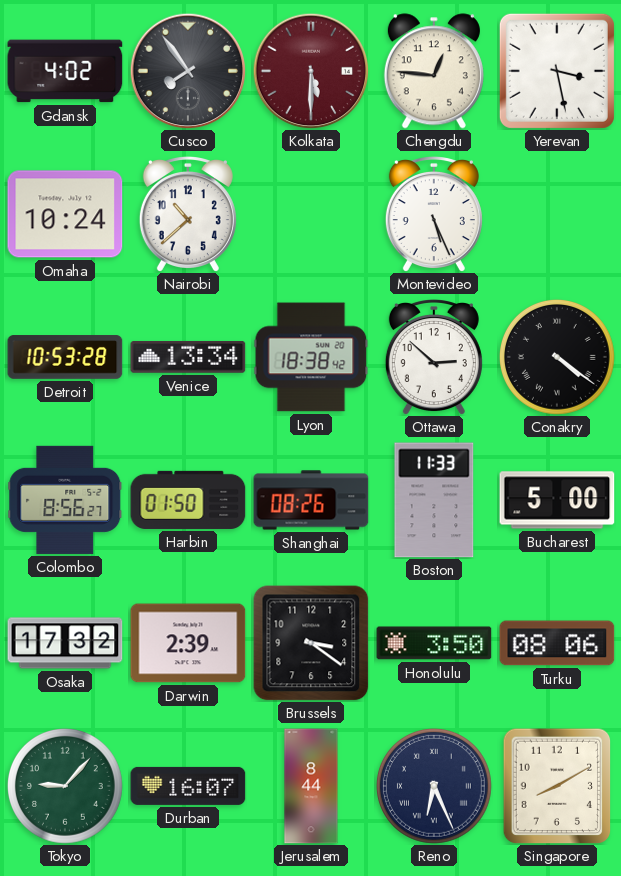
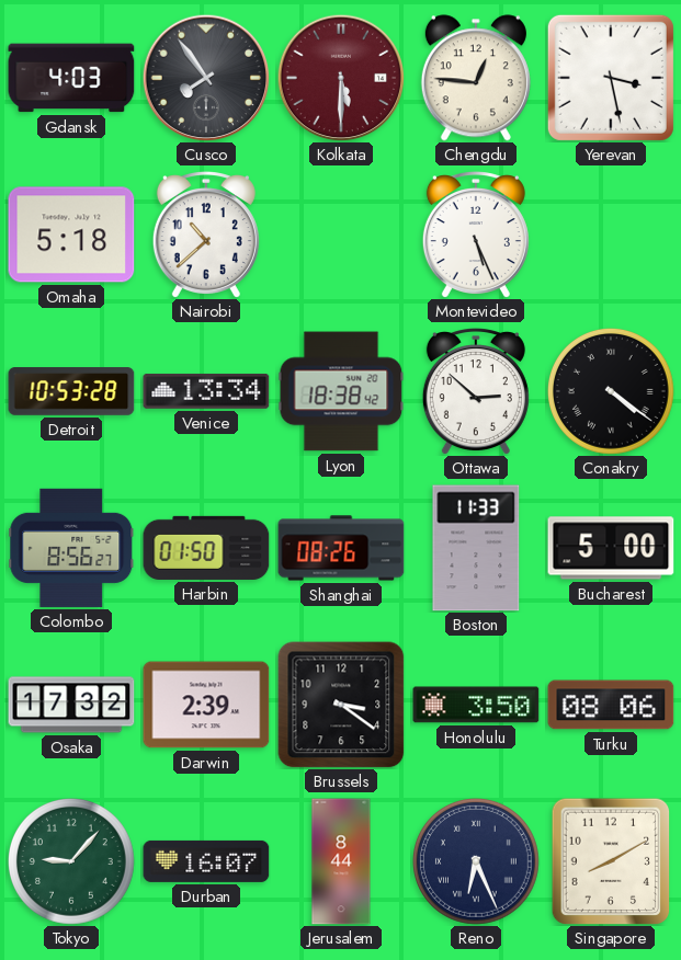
Gdansk: 4:02 -> 4:03 (71, 78)
Omaha: 10:24 -> 5:18 (71, 235)
